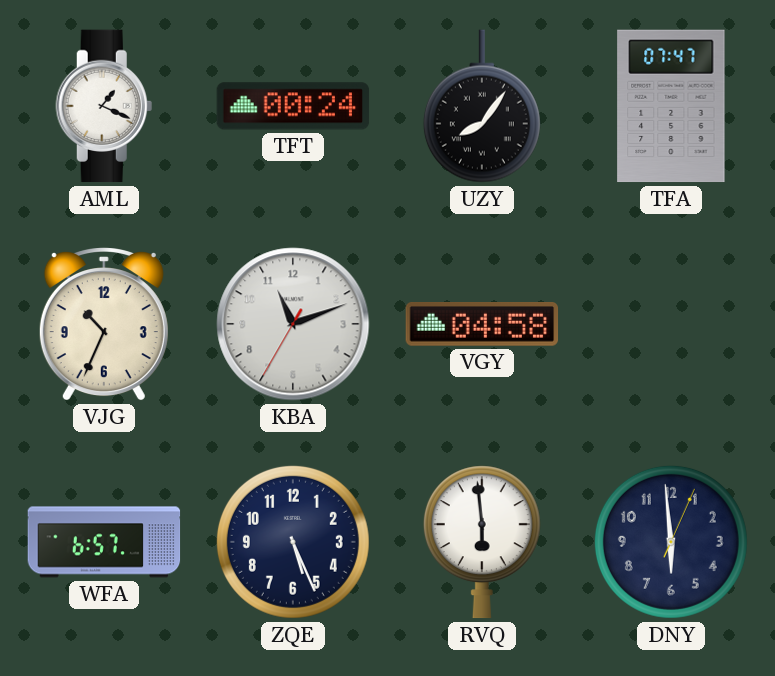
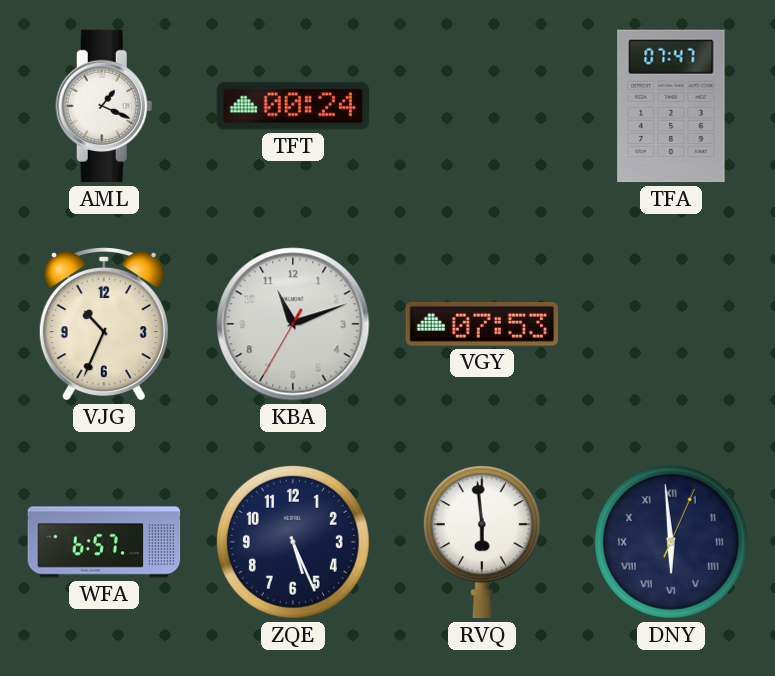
UZY: 8:06 -> none (482, 106)
VGY: 04:58 -> 07:53 (482, 325)
DNY numerals: Arabic -> Roman (671, 542)
